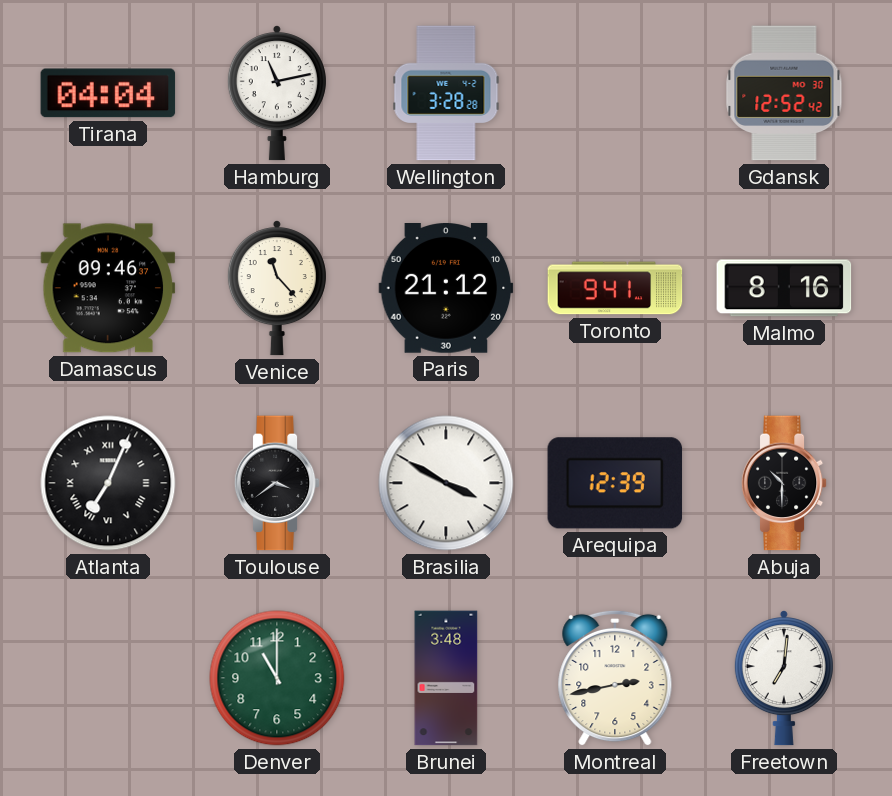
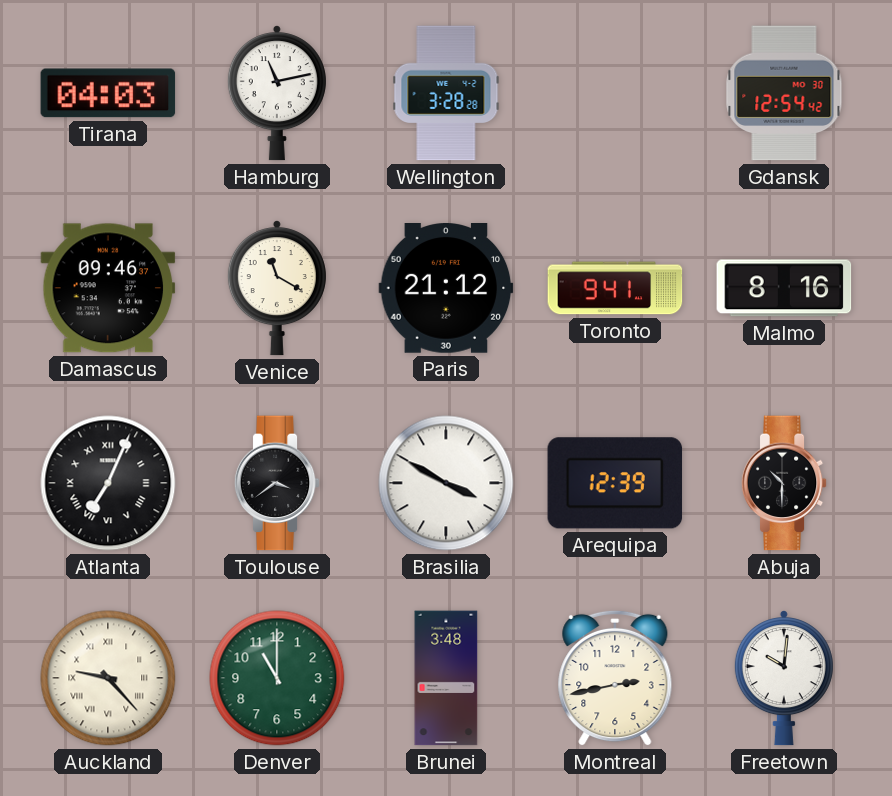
Tirana: 04:04 -> 04:03 (108, 93)
Gdansk: 12:52 -> 12:54 (784, 93)
Venice: 11:23 -> 11:20 (277, 288)
Auckland: none -> 9:23 (108, 678)
Freetown: 7:01 -> 10:01 (784, 678)
